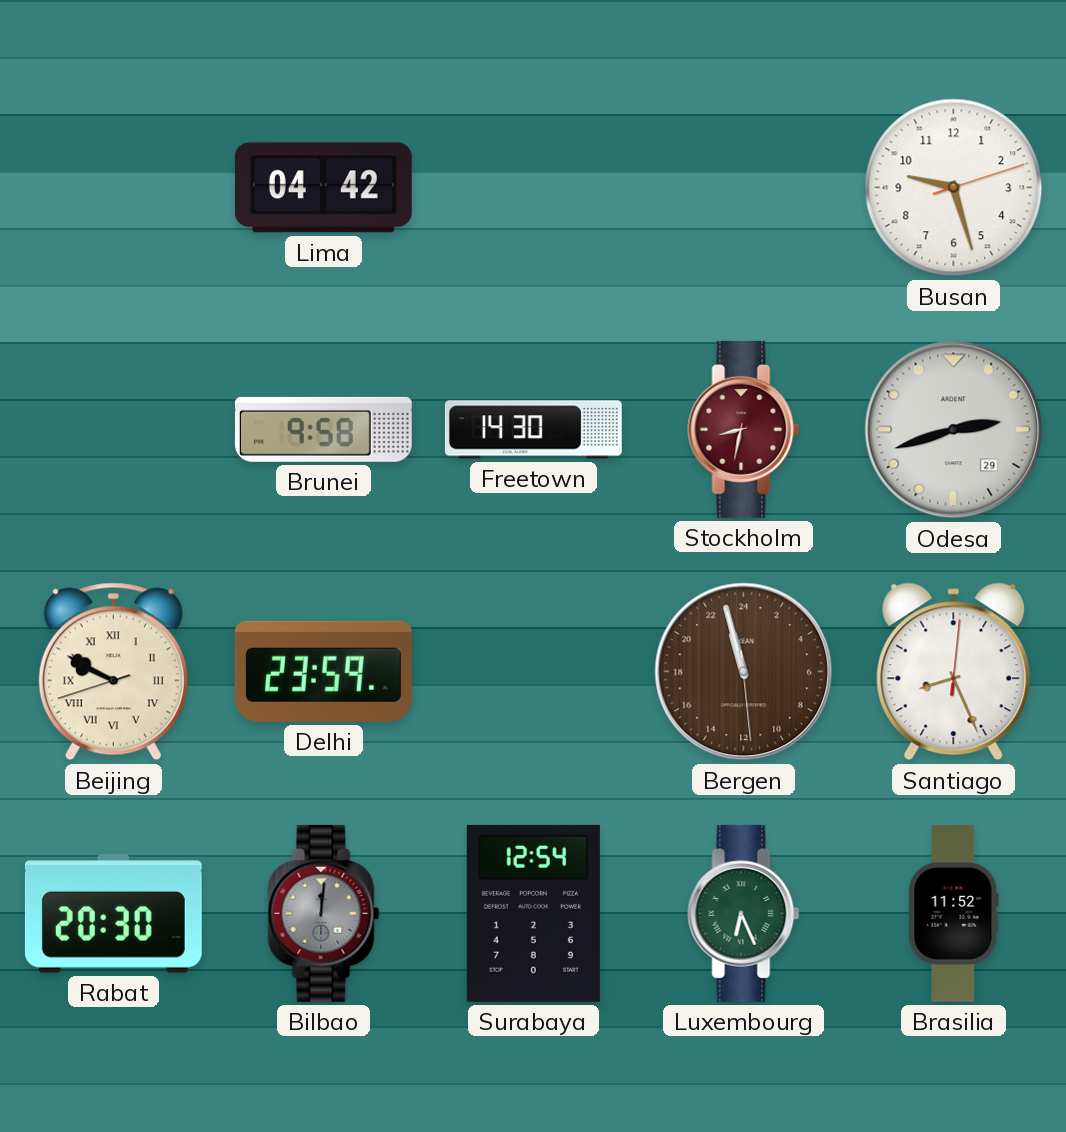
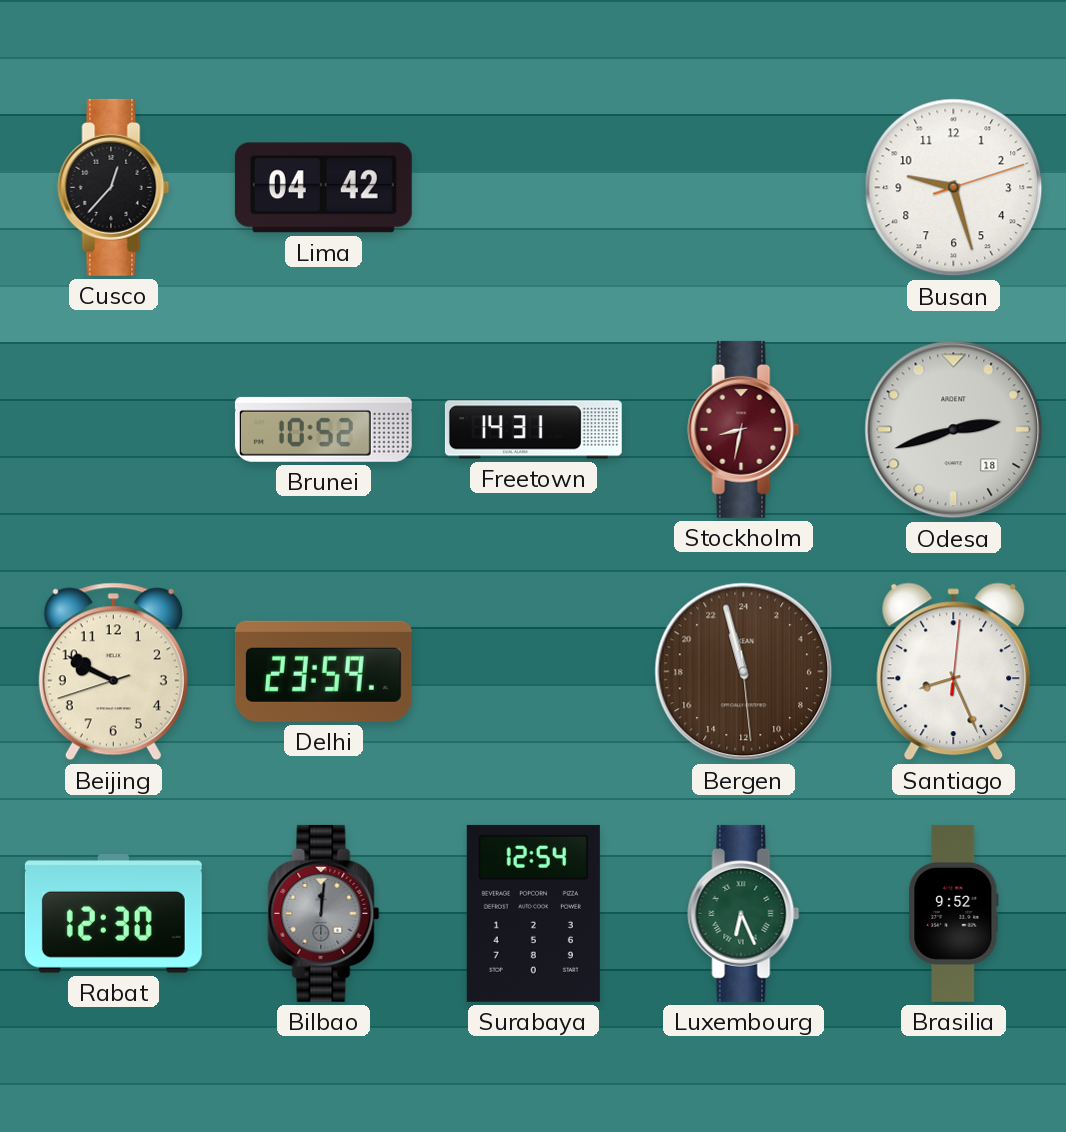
Cusco: none -> 12:37 (114, 187)
Brunei: 9:58 -> 10:52 (323, 429)
Freetown: 14:30 -> 14:31 (533, 430)
Odesa date: 29 -> 18 (954, 430)
Beijing numerals: Roman -> Arabic (113, 672)
Rabat: 20:30 -> 12:30 (113, 914)
Brasilia: 11:52 -> 9:52 (954, 913)
